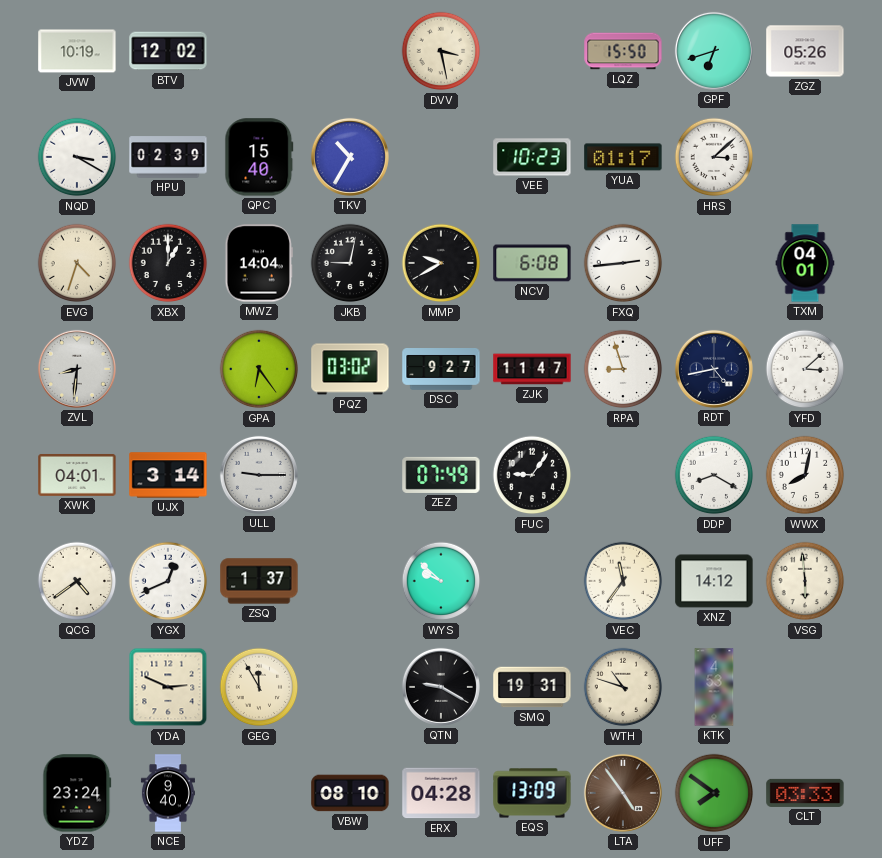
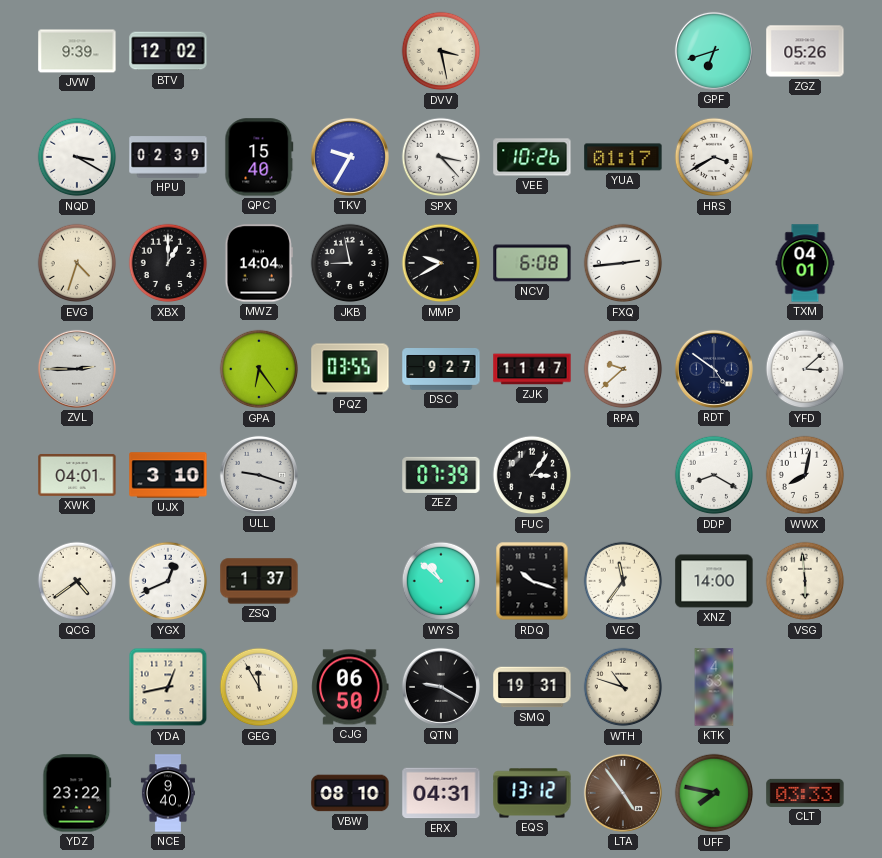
JVW: 10:19 -> 9:39 (77, 51)
LQZ: 15:50 -> none (623, 51)
TKV: 10:35 -> 9:35 (350, 157)
SPX: none -> 3:23 (441, 157)
VEE: 10:23 -> 10:26 (532, 157)
HRS: 3:08 -> 3:40 (714, 157)
JKB: 9:02 -> 8:58 (350, 263)
ZVL: 8:31 -> 2:45 (77, 369)
PQZ: 03:02 -> 03:55 (350, 369)
RPA: 8:57 -> 9:38 (623, 369)
RDT: 4:43 -> 4:51 (714, 369)
UJX: 3:14 -> 3:10 (168, 475)
ULL: 9:15 -> 9:18 (259, 475)
ZEZ: 07:49 -> 07:39 (441, 475)
FUC: 9:06 -> 3:06 (532, 475)
WYS: 9:52 -> 10:52 (441, 581)
RDQ: none -> 10:18 (532, 581)
XNZ: 14:12 -> 14:00 (714, 581)
YDA: 2:49 -> 12:43 (168, 687)
CJG: none -> 06:50 (350, 687)
YDZ: 23:24 -> 23:22 (77, 793)
ERX: 04:28 -> 04:31 (441, 793)
EQS: 13:09 -> 13:12 (532, 793)
UFF: 7:51 -> 7:47 (714, 793)
